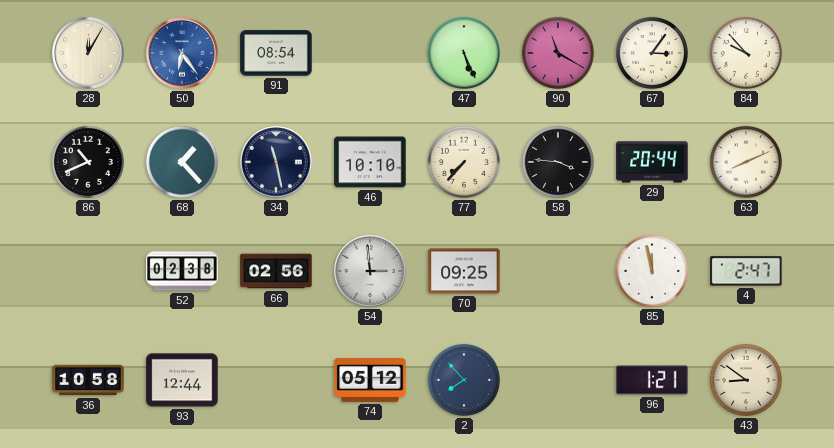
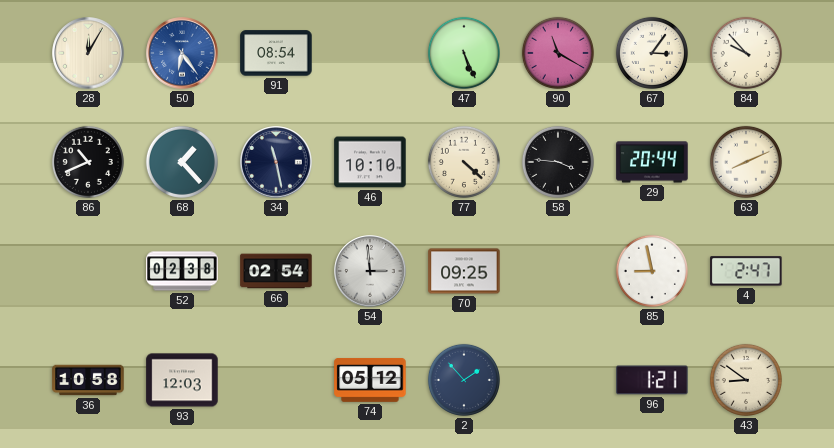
77: 7:37 -> 4:22 (464, 162)
66: 02:56 -> 02:54 (276, 271)
85: 11:58 -> 8:58 (652, 271)
93: 12:44 -> 12:03 (182, 380)
2: 7:53 -> 1:53 (464, 380)
